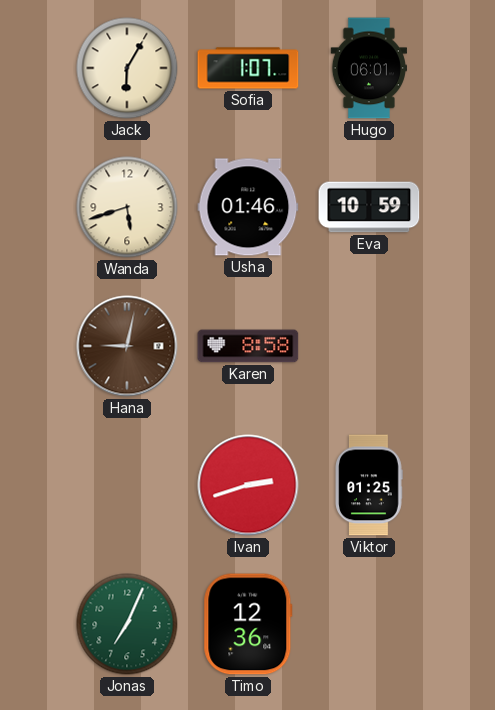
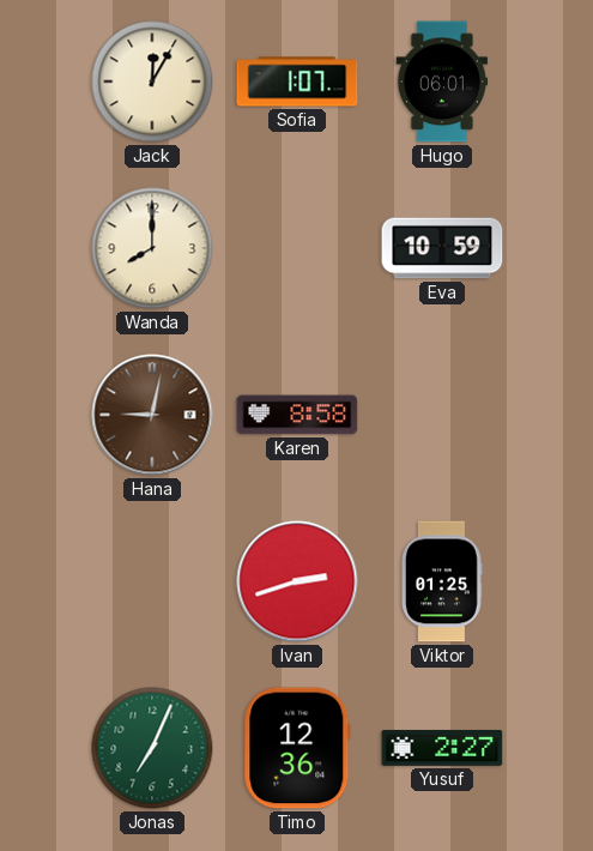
Jack: 6:05 -> 12:05 (152, 82)
Wanda: 5:42 -> 8:00 (152, 248)
Usha: 01:46 -> none (248, 207)
Yusuf: none -> 2:27 (442, 748)
